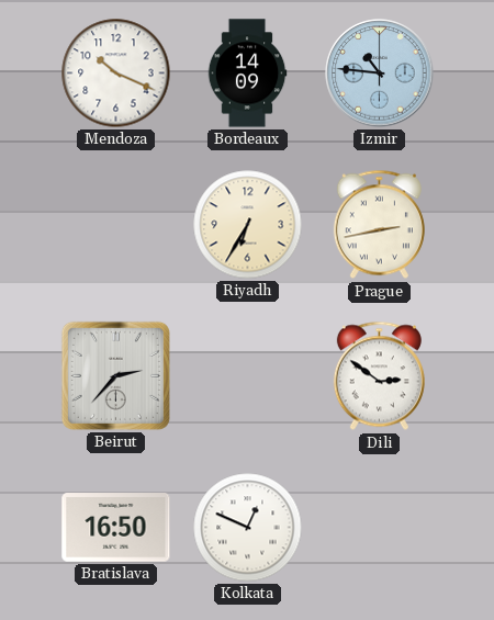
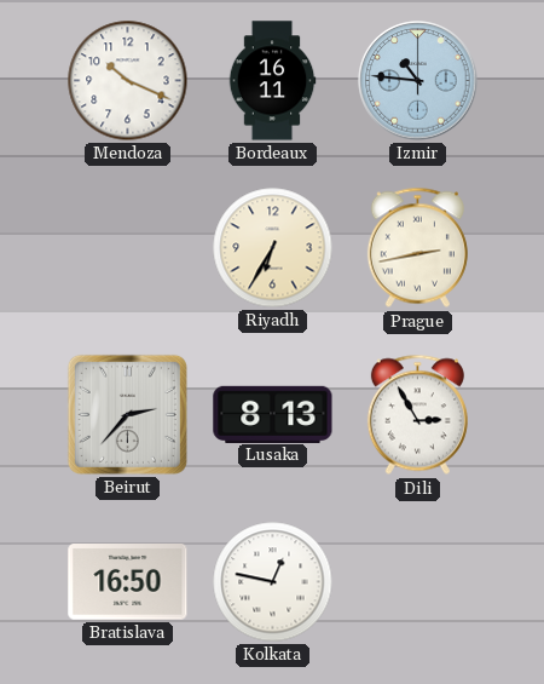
Bordeaux: 14:09 -> 16:11 (272, 81)
Lusaka: none -> 8:13 (273, 414)
Dili: 2:51 -> 2:55 (417, 415)
Kolkata: 12:49 -> 12:47 (273, 582)
